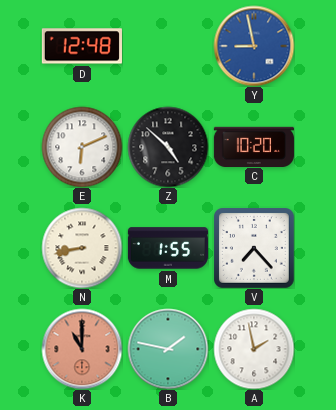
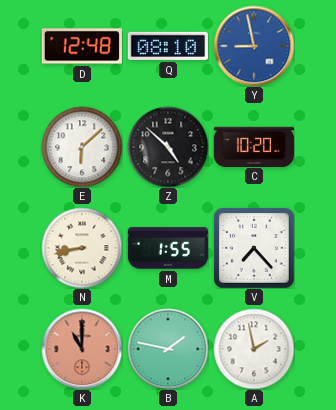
Q: none -> 08:10 (168, 46)
E: 6:11 -> 6:08 (82, 147)
